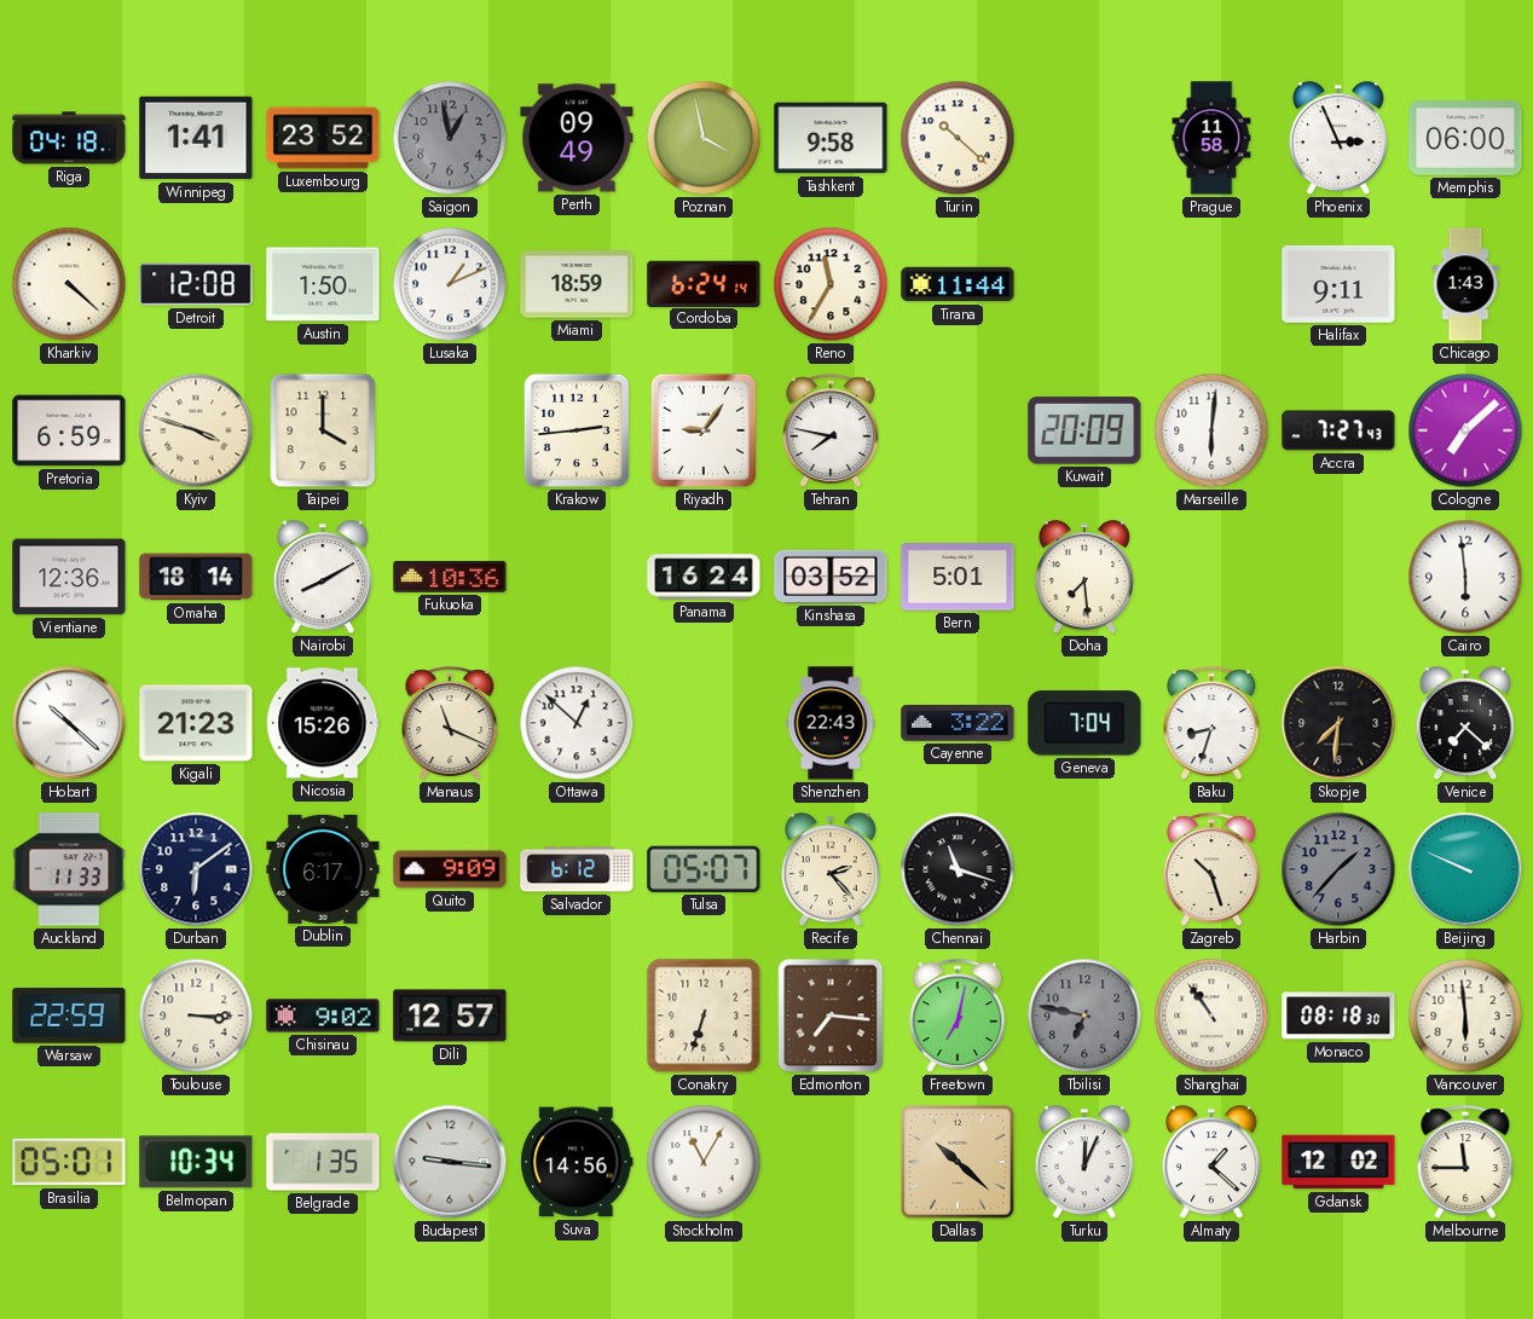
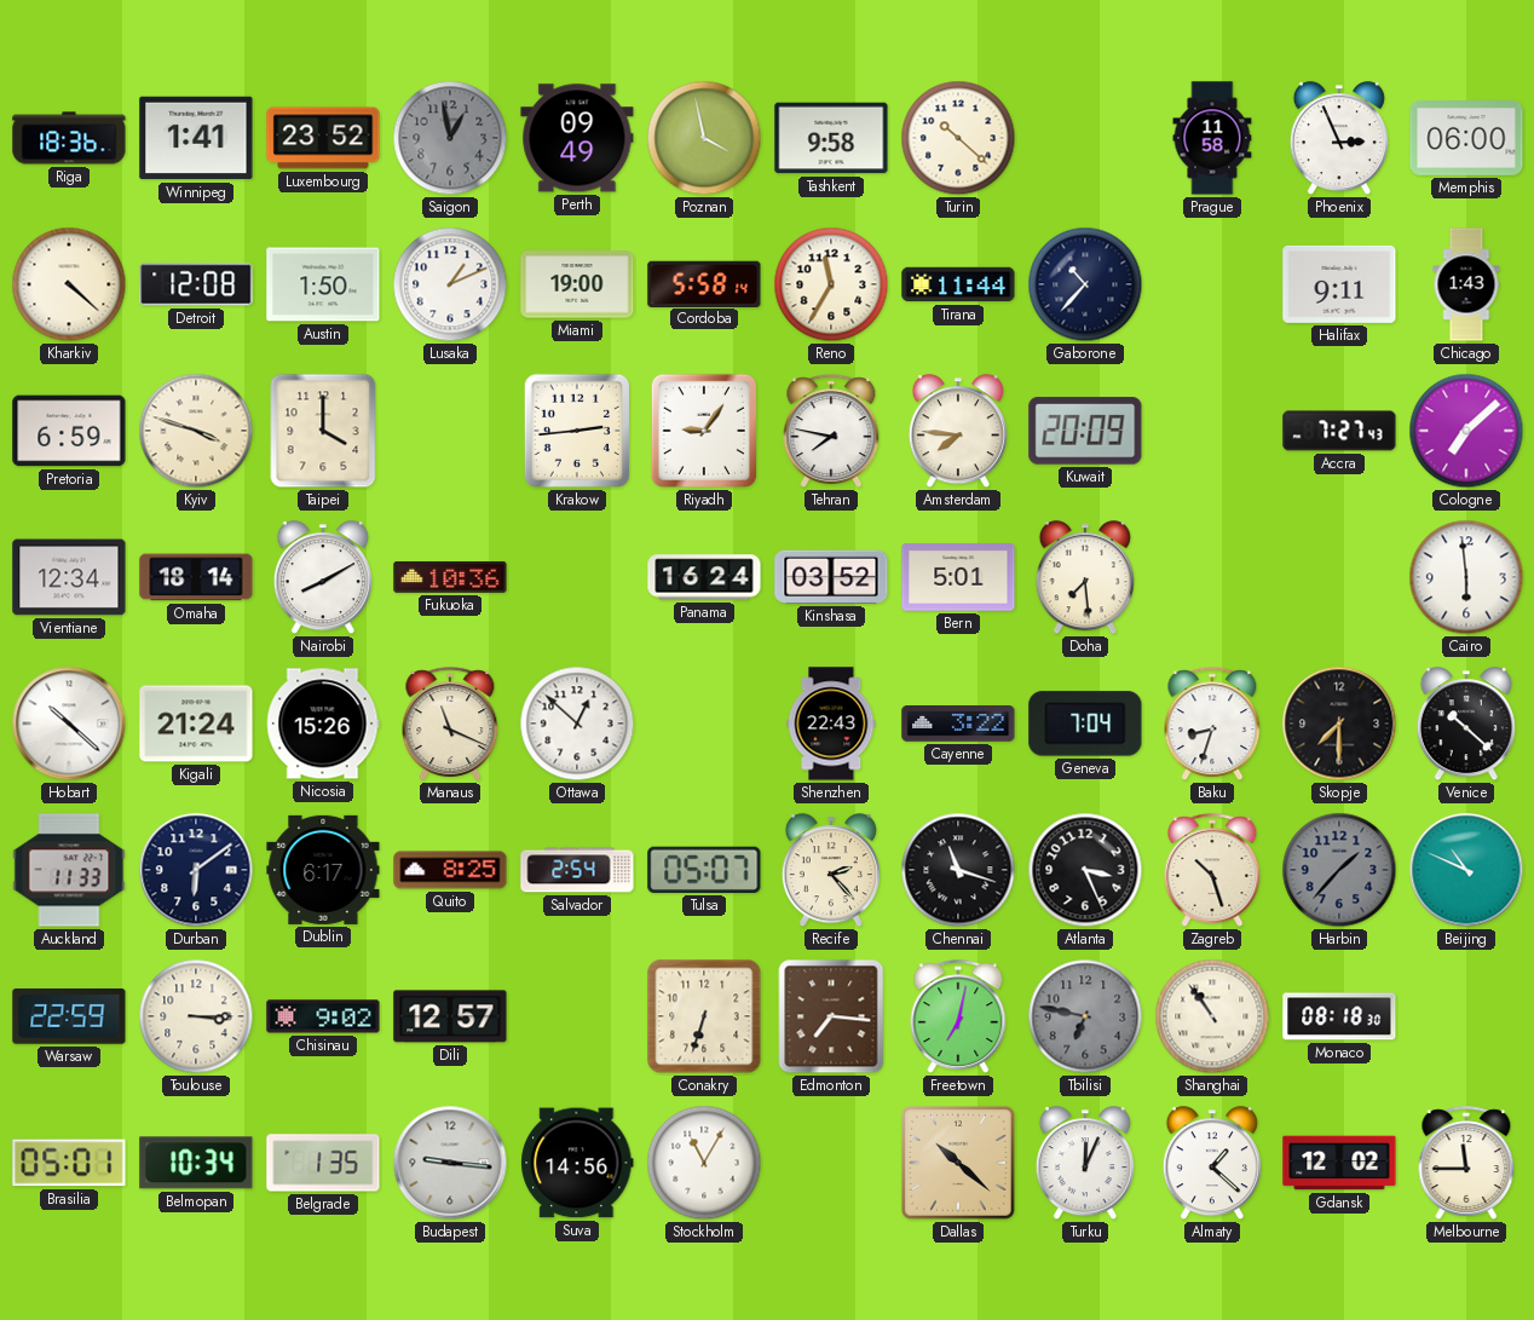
Riga: 04:18 -> 18:36 (69, 138)
Miami: 18:59 -> 19:00 (577, 284)
Cordoba: 6:24 -> 5:58 (704, 283)
Gaborone: none -> 10:37 (1085, 284)
Amsterdam: none -> 7:46 (958, 432)
Marseille: 6:01 -> none (1211, 430)
Vientiane: 12:36 -> 12:34 (69, 577)
Kigali: 21:23 -> 21:24 (196, 724)
Skopje: 7:31 -> 7:30 (1339, 724)
Venice: 7:22 -> 10:22 (1466, 725)
Quito: 9:09 -> 8:25 (450, 870)
Salvador: 6:12 -> 2:54 (577, 870)
Atlanta: none -> 3:26 (1085, 870)
Beijing: 9:49 -> 10:49 (1466, 870)
Vancouver: 5:59 -> none (1465, 1016)
